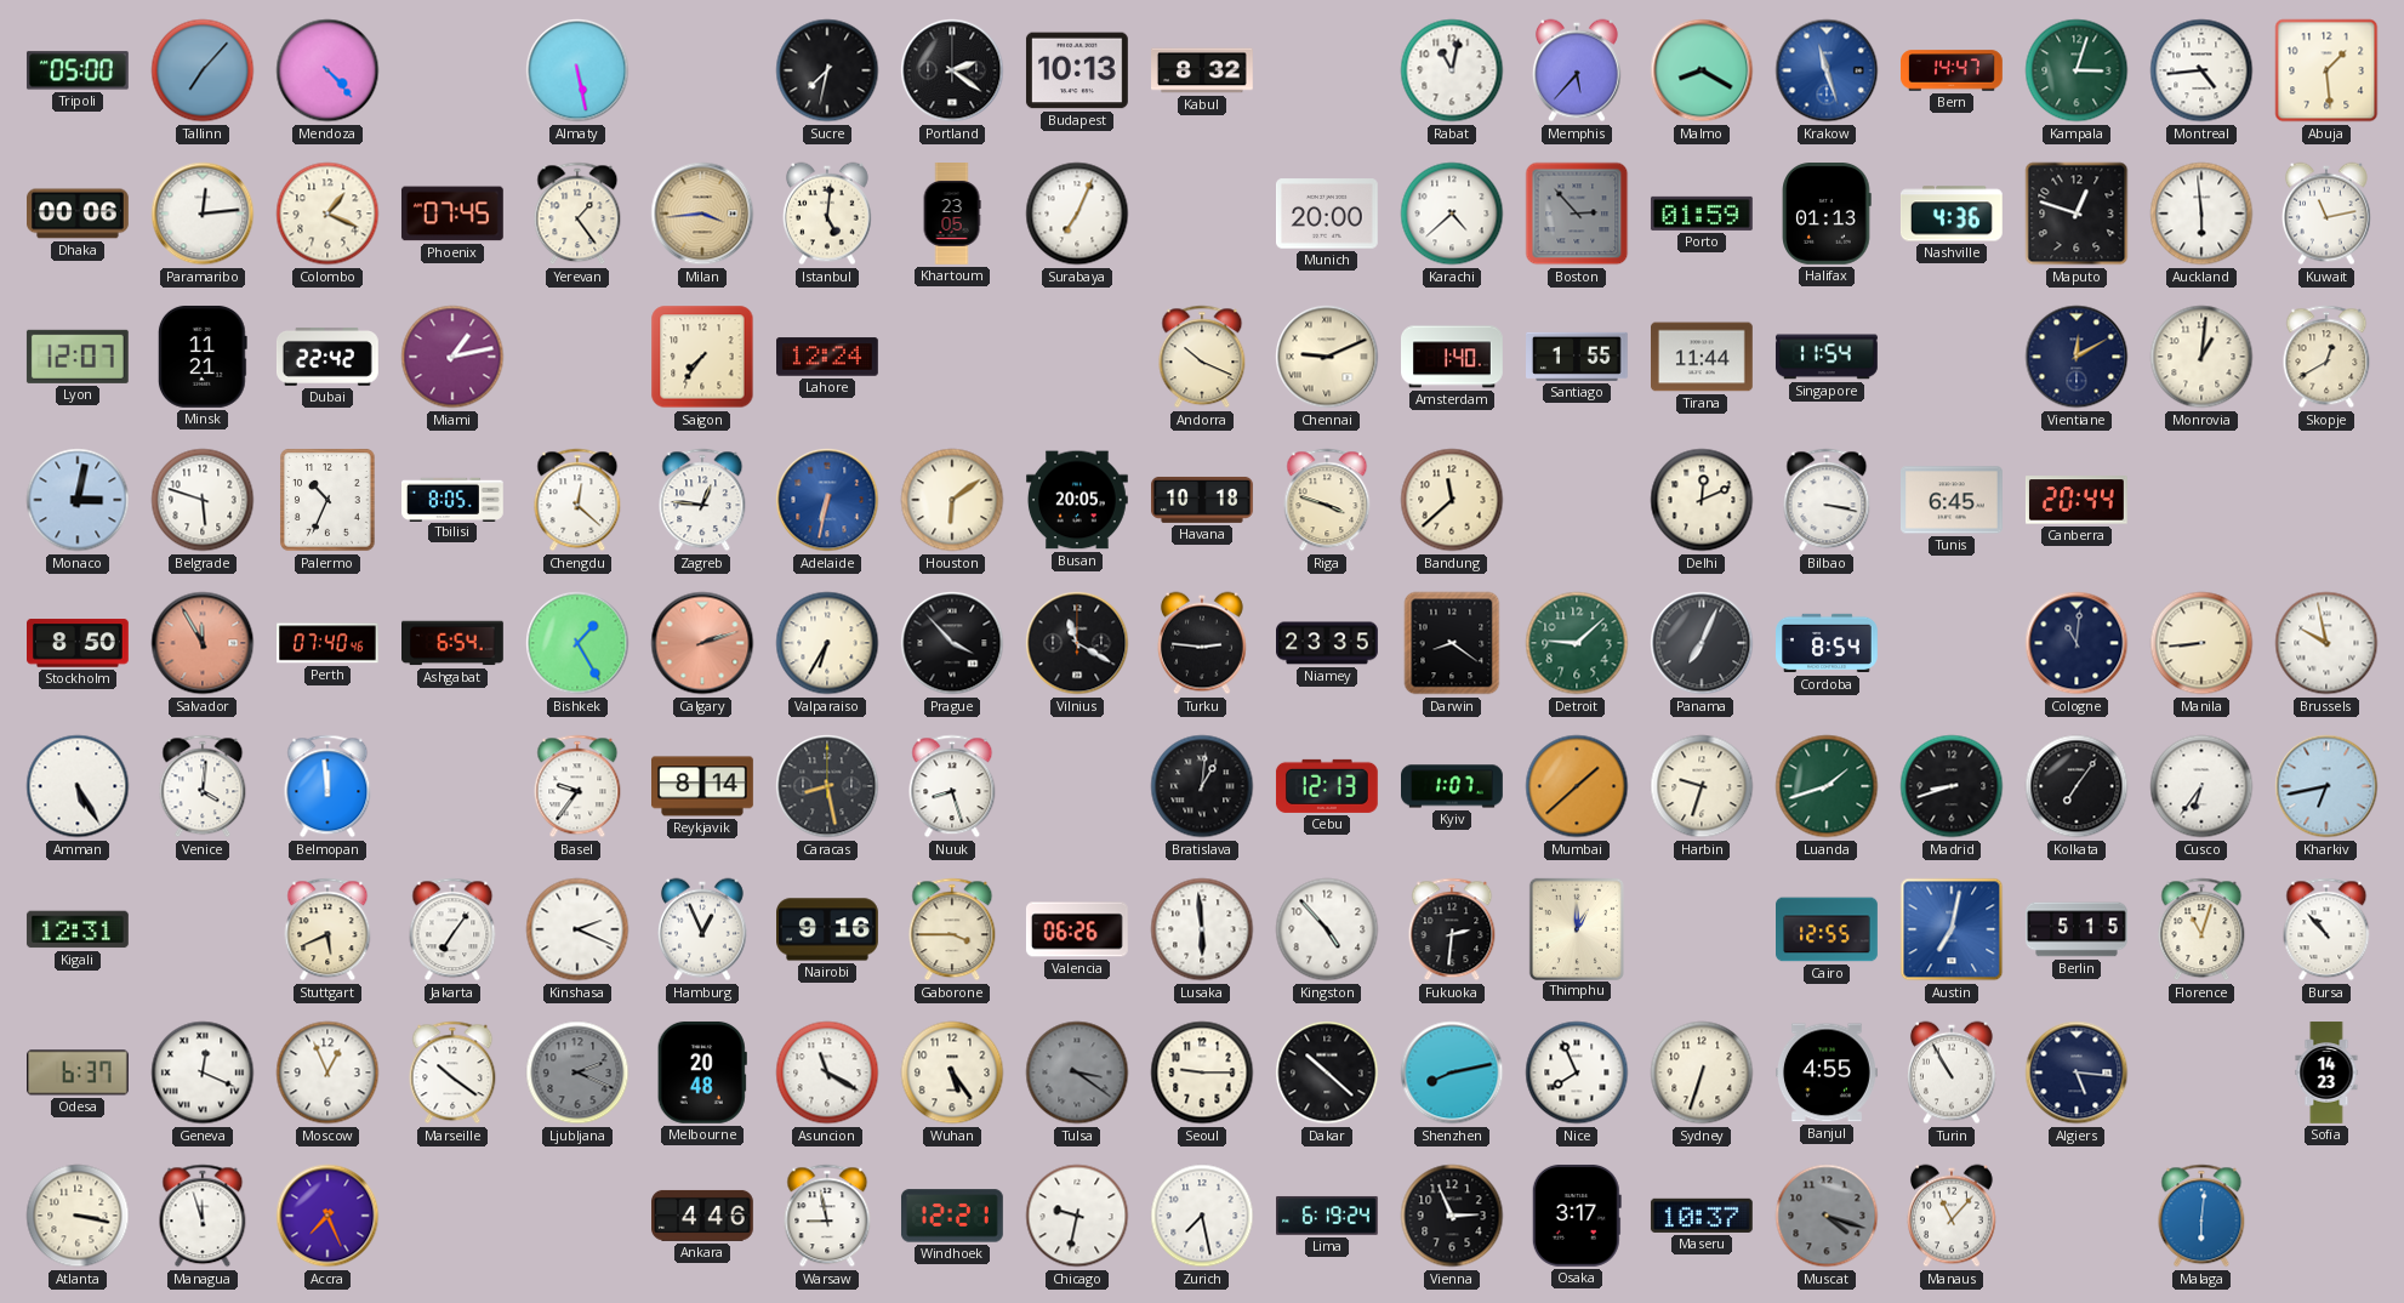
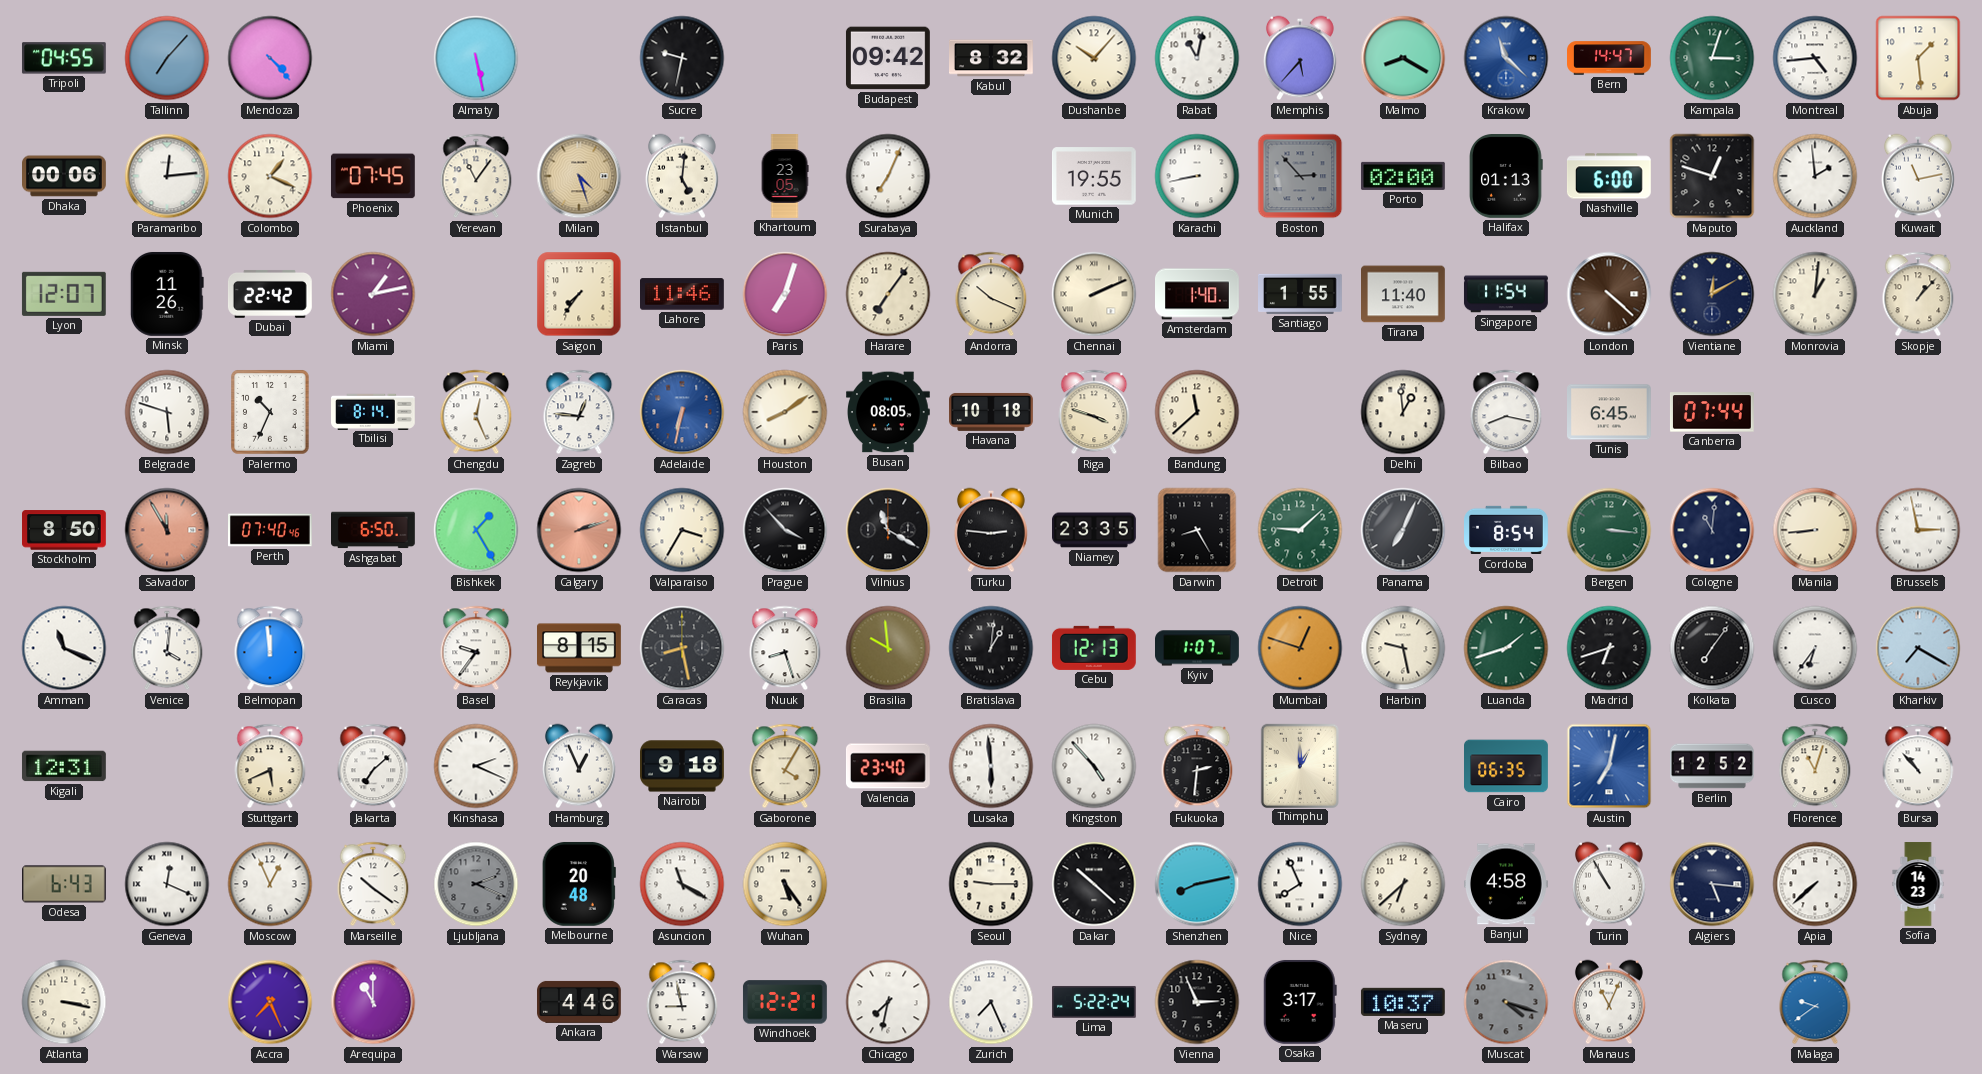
Tripoli: 05:00 -> 04:55 (64, 58)
Sucre: 7:32 -> 9:32 (682, 58)
Portland: 2:21 -> none (952, 70)
Budapest: 10:13 -> 09:42 (888, 58)
Dushanbe: none -> 10:07 (1094, 58)
Krakow: 11:27 -> 11:22 (1506, 58)
Yerevan: 1:24 -> 11:06 (476, 176)
Milan: 3:44 -> 4:27 (579, 176)
Munich: 20:00 -> 19:55 (1095, 176)
Karachi: 4:38 -> 8:43 (1197, 176)
Porto: 01:59 -> 02:00 (1403, 176)
Nashville: 4:36 -> 6:00 (1609, 176)
Auckland: 5:59 -> 1:59 (1815, 176)
Minsk: 11:21 -> 11:26 (167, 294)
Lahore: 12:24 -> 11:46 (683, 294)
Paris: none -> 7:03 (785, 294)
Harare: none -> 7:06 (888, 294)
Chennai: 9:11 -> 2:11 (1094, 294)
Tirana: 11:44 -> 11:40 (1404, 294)
London: none -> 4:22 (1609, 294)
Skopje: 12:40 -> 1:07 (1918, 294)
Monaco: 3:02 -> none (78, 500)
Tbilisi: 8:05 -> 8:14 (374, 411)
Chengdu: 12:22 -> 12:26 (476, 412)
Houston: 6:09 -> 8:09 (785, 412)
Busan: 20:05 -> 08:05 (889, 412)
Delhi: 12:11 -> 12:59 (1403, 412)
Bilbao: 3:17 -> 8:17 (1506, 412)
Canberra: 20:44 -> 07:44 (1712, 412)
Ashgabat: 6:54 -> 6:50 (374, 530)
Valparaiso: 6:35 -> 3:35 (682, 530)
Darwin: 8:21 -> 8:25 (1197, 530)
Bergen: none -> 3:16 (1609, 530)
Brussels: 9:58 -> 2:58 (1918, 530)
Amman: 5:25 -> 11:19 (64, 648)
Reykjavik: 8:14 -> 8:15 (580, 648)
Brasilia: none -> 9:59 (888, 648)
Mumbai: 1:38 -> 12:48 (1300, 648)
Harbin: 9:33 -> 9:28 (1403, 648)
Madrid: 8:42 -> 6:42 (1609, 648)
Kharkiv: 6:43 -> 7:20 (1918, 648)
Jakarta: 7:06 -> 7:08 (373, 766)
Nairobi: 9:16 -> 9:18 (683, 766)
Gaborone: 3:45 -> 4:05 (785, 766)
Valencia: 06:26 -> 23:40 (888, 766)
Cairo: 12:55 -> 06:35 (1507, 766)
Berlin: 5:15 -> 12:52 (1713, 766)
Odesa: 6:37 -> 6:43 (65, 884)
Tulsa: 3:21 -> none (1077, 1072)
Sydney: 6:33 -> 6:38 (1403, 884)
Banjul: 4:55 -> 4:58 (1507, 884)
Apia: none -> 7:38 (1815, 884)
Managua: 11:57 -> none (203, 1216)
Arequipa: none -> 11:00 (373, 1002)
Chicago: 9:32 -> 7:32 (888, 1002)
Zurich: 7:28 -> 7:26 (991, 1002)
Lima: 6:19 -> 5:22 (1095, 1002)
Manaus: 11:07 -> 11:04 (1609, 1002)
Malaga: 6:01 -> 9:39 (1815, 1002)
